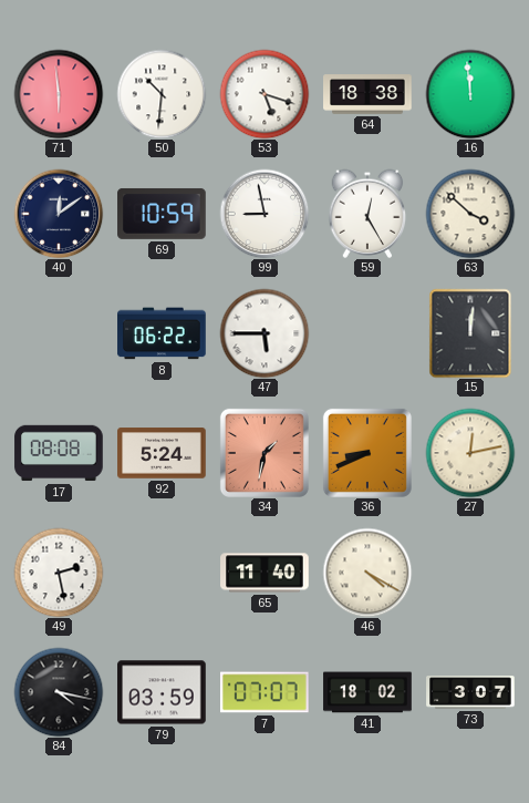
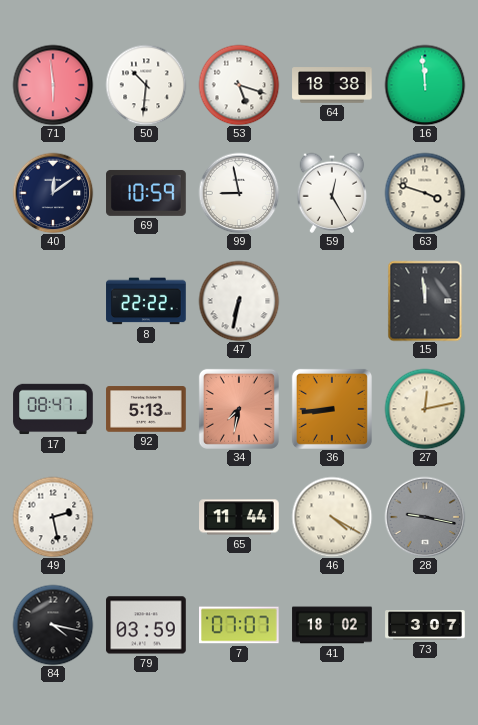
63: 3:52 -> 3:48 (425, 193)
8: 06:22 -> 22:22 (146, 301)
47: 5:45 -> 6:32 (239, 301)
15: 12:01 -> 11:59 (425, 301)
17: 08:08 -> 08:47 (53, 409)
92: 5:24 -> 5:13 (146, 409)
34: 1:32 -> 7:32 (239, 409)
36: 8:41 -> 8:44 (332, 409)
65: 11:40 -> 11:44 (239, 517)
28: none -> 9:17 (425, 517)
